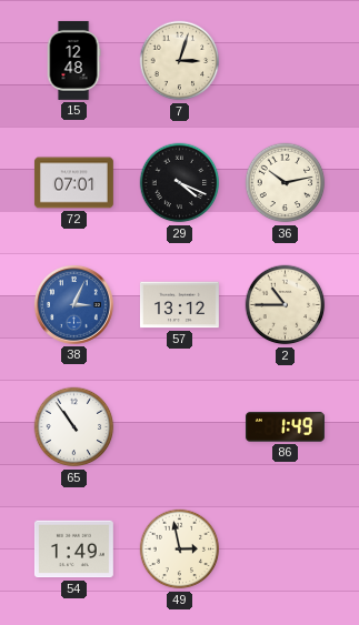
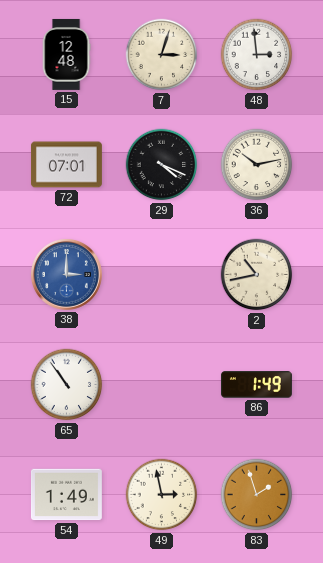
48: none -> 2:59 (257, 55)
38: 3:04 -> 3:00 (66, 274)
57: 13:12 -> none (179, 305)
2: 10:45 -> 10:43 (257, 275)
83: none -> 1:57 (257, 495)
